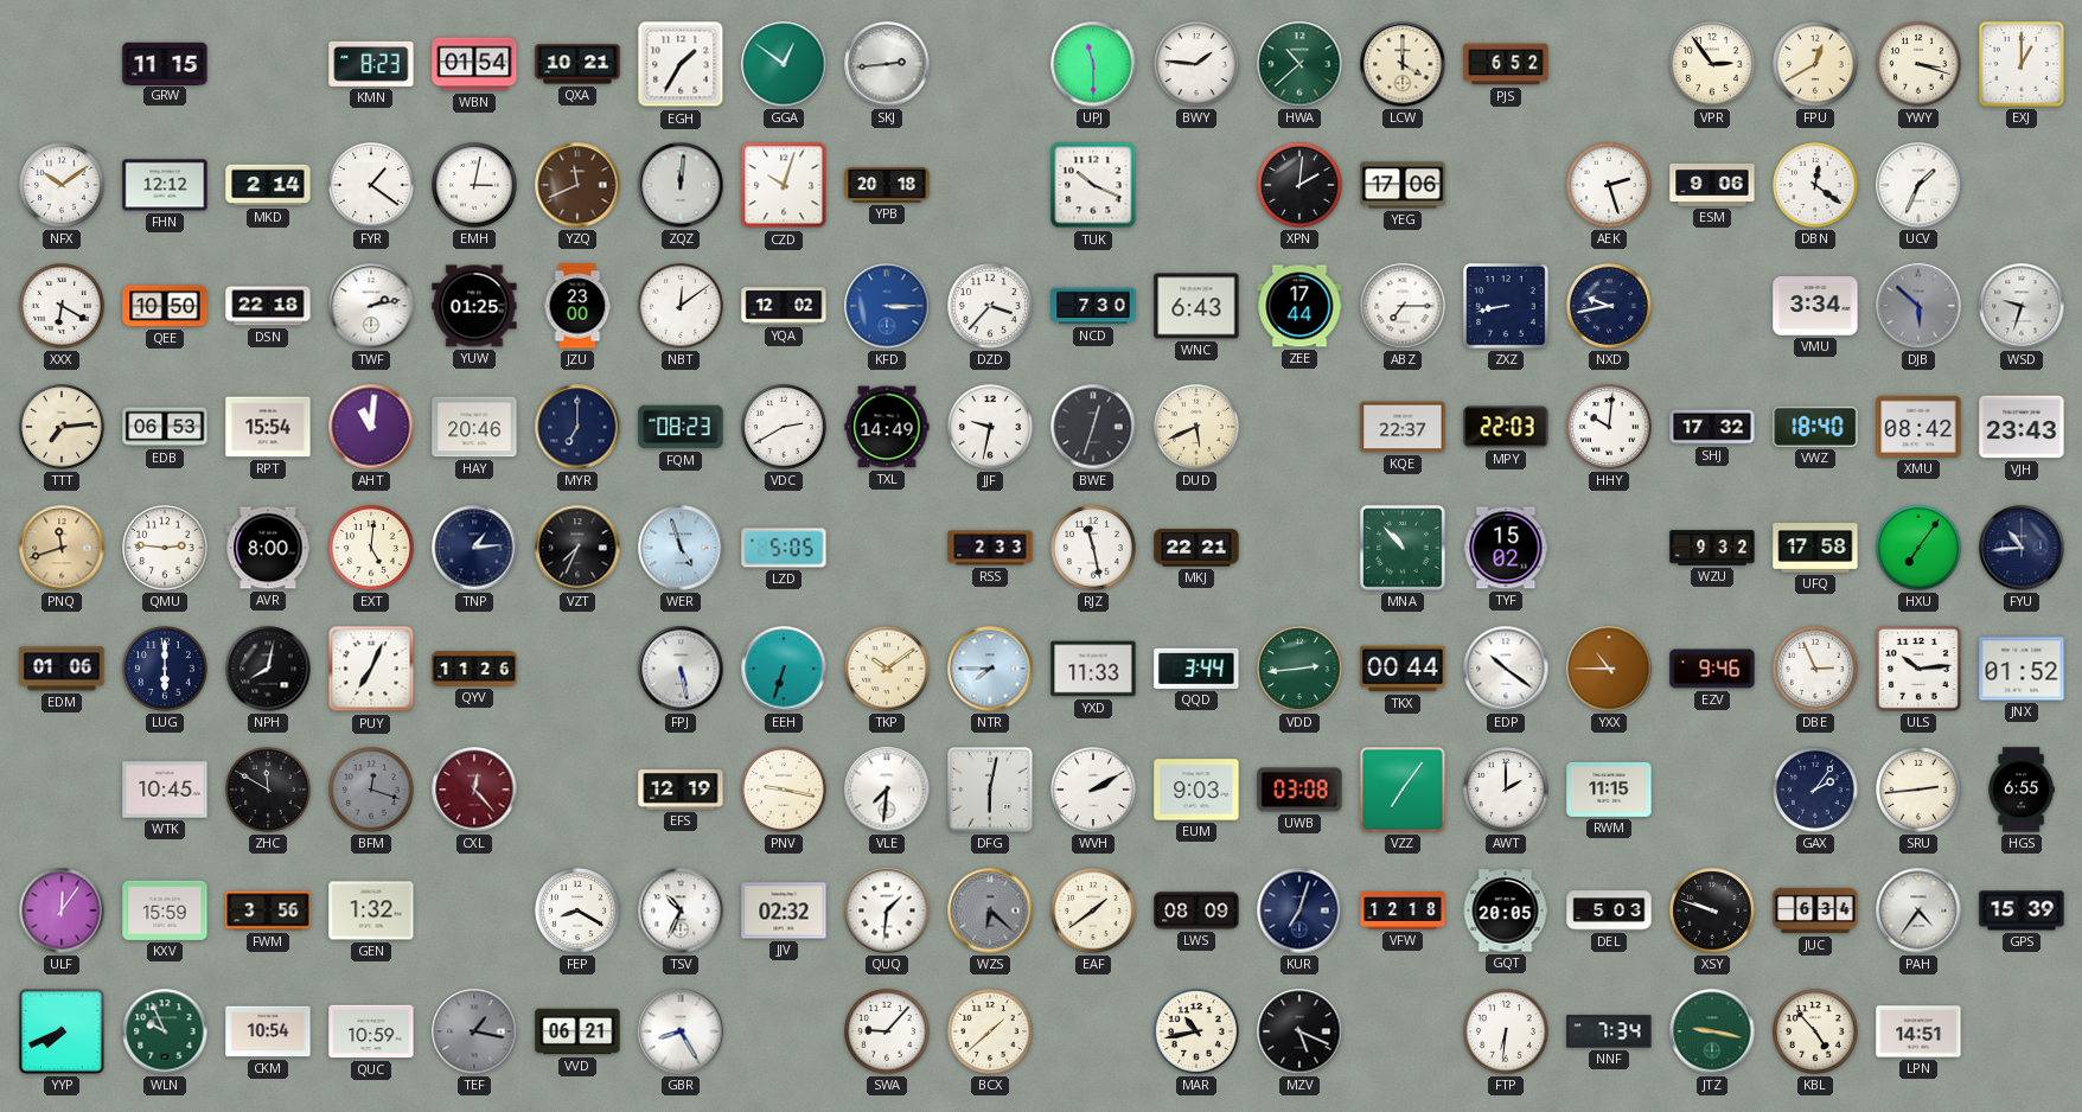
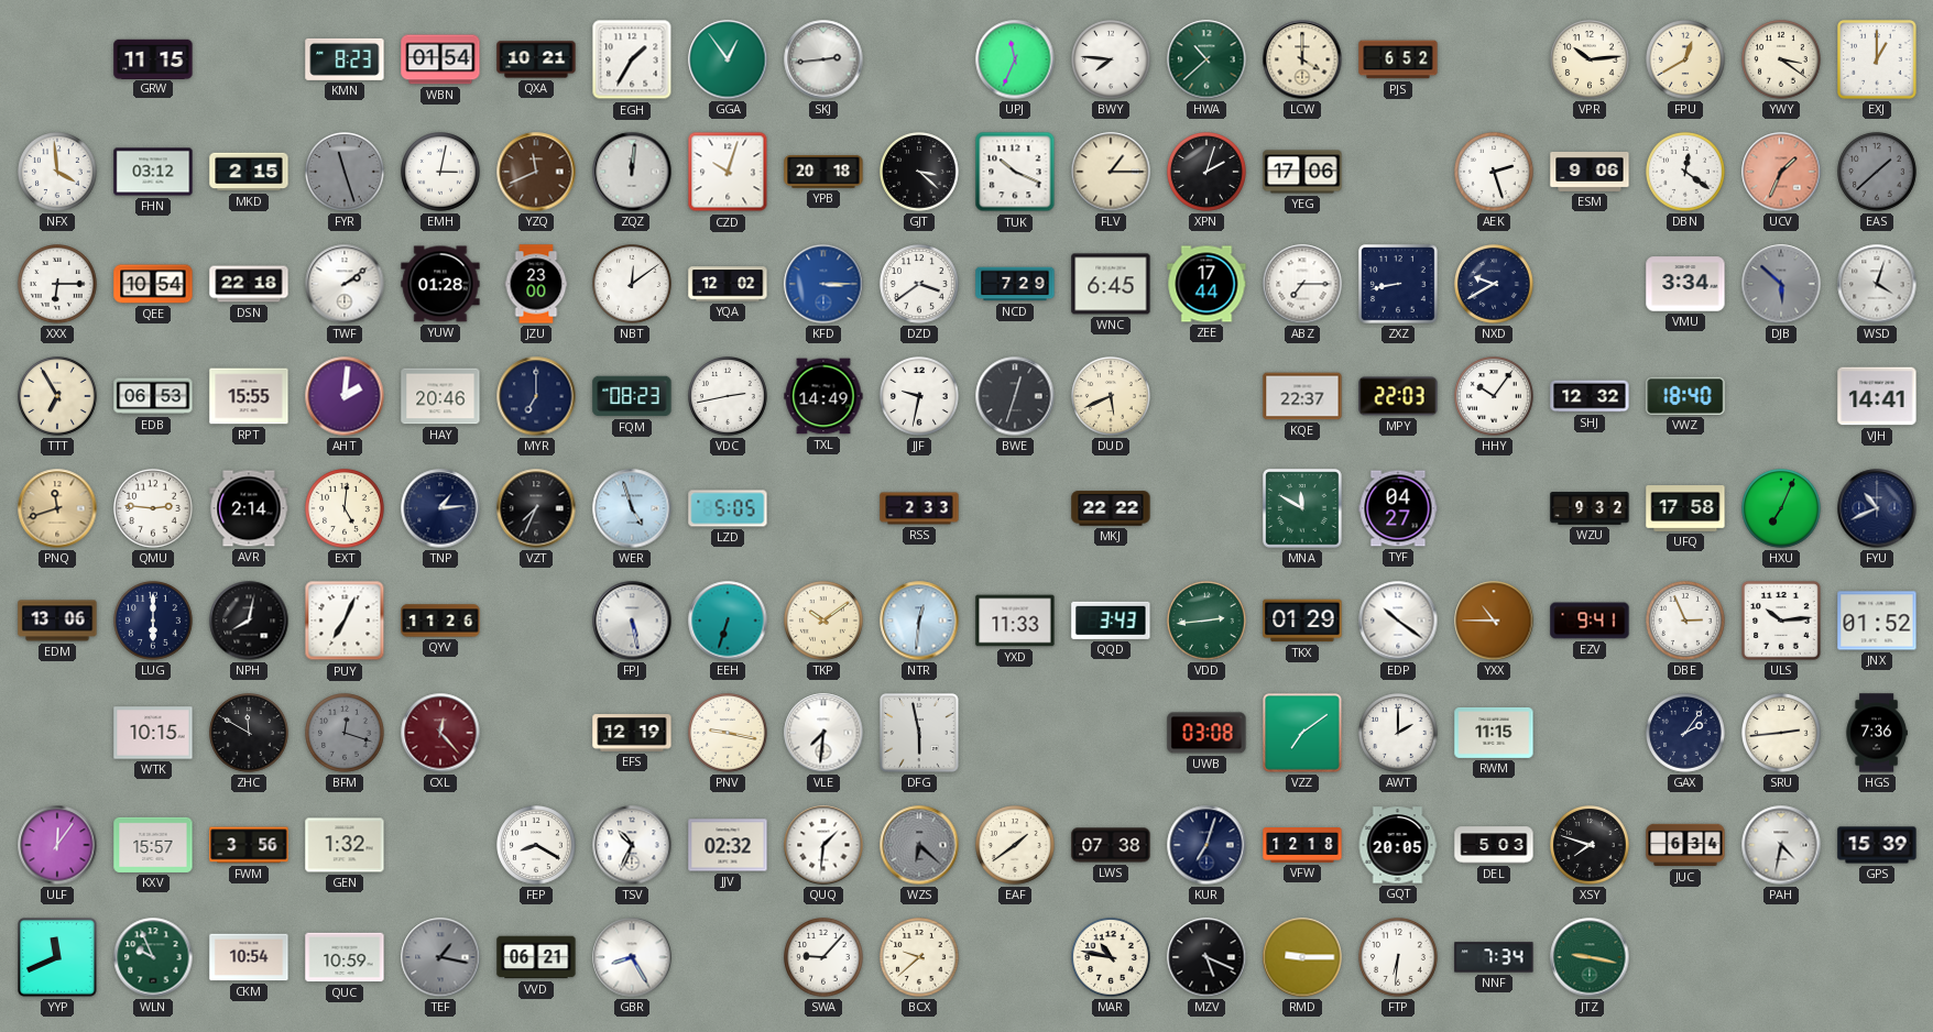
GGA: 12:51 -> 12:54 (728, 59)
UPJ: 11:30 -> 11:34 (1015, 59)
BWY: 1:46 -> 7:46 (1112, 61)
VPR: 2:54 -> 10:14 (1591, 61)
YWY: 3:18 -> 3:21 (1782, 61)
NFX: 10:09 -> 3:59 (58, 173)
FHN: 12:12 -> 03:12 (153, 172)
MKD: 2:14 -> 2:15 (249, 172)
FYR: 1:21 -> 11:27 (346, 173)
FYR dial: white -> grey (346, 173)
GJT: none -> 3:22 (920, 173)
FLV: none -> 1:15 (1111, 172)
XPN: 2:01 -> 2:03 (1208, 173)
UCV dial: white -> salmon (1781, 172)
EAS: none -> 1:38 (1878, 173)
XXX: 6:20 -> 6:15 (58, 285)
QEE: 10:50 -> 10:54 (153, 284)
TWF: 2:13 -> 2:09 (345, 284)
YUW: 01:25 -> 01:28 (440, 284)
DZD: 3:37 -> 3:39 (920, 285)
NCD: 7:30 -> 7:29 (1015, 284)
WNC: 6:43 -> 6:45 (1111, 284)
NXD: 9:43 -> 9:40 (1495, 285)
WSD: 9:33 -> 4:03 (1877, 284)
TTT: 7:14 -> 6:55 (58, 397)
RPT: 15:54 -> 15:55 (249, 396)
AHT: 11:01 -> 2:01 (345, 396)
VDC: 2:40 -> 2:43 (729, 397)
HHY: 10:01 -> 10:06 (1495, 397)
SHJ: 17:32 -> 12:32 (1590, 396)
XMU: 08:42 -> none (1918, 427)
VJH: 23:43 -> 14:41 (1877, 396)
AVR: 8:00 -> 2:14 (249, 508)
RJZ: 11:28 -> none (1094, 549)
MKJ: 22:21 -> 22:22 (1111, 508)
MNA: 10:53 -> 11:50 (1302, 508)
TYF: 15:02 -> 04:27 (1398, 508)
HXU: 7:06 -> 7:04 (1782, 509)
FYU: 10:44 -> 10:41 (1877, 508)
EDM: 01:06 -> 13:06 (57, 621)
NTR: 7:45 -> 12:31 (919, 621)
QQD: 3:44 -> 3:43 (1111, 621)
TKX: 00:44 -> 01:29 (1302, 621)
EZV: 9:46 -> 9:41 (1590, 621)
WTK: 10:45 -> 10:15 (153, 733)
DFG: 6:02 -> 5:58 (920, 734)
WVH: 2:10 -> none (1094, 791)
EUM: 9:03 -> none (1196, 790)
VZZ: 7:06 -> 7:09 (1303, 734)
HGS: 6:55 -> 7:36 (1877, 733)
KXV: 15:59 -> 15:57 (153, 845)
LWS: 08:09 -> 07:38 (1111, 845)
XSY: 9:48 -> 7:48 (1591, 846)
PAH: 4:36 -> 4:32 (1781, 845)
YYP: 7:41 -> 11:41 (58, 958)
BCX: 1:38 -> 9:38 (920, 958)
MAR: 10:43 -> 10:47 (1112, 958)
RMD: none -> 9:15 (1302, 957)
KBL: 4:53 -> none (1816, 1033)
LPN: 14:51 -> none (1918, 1031)
